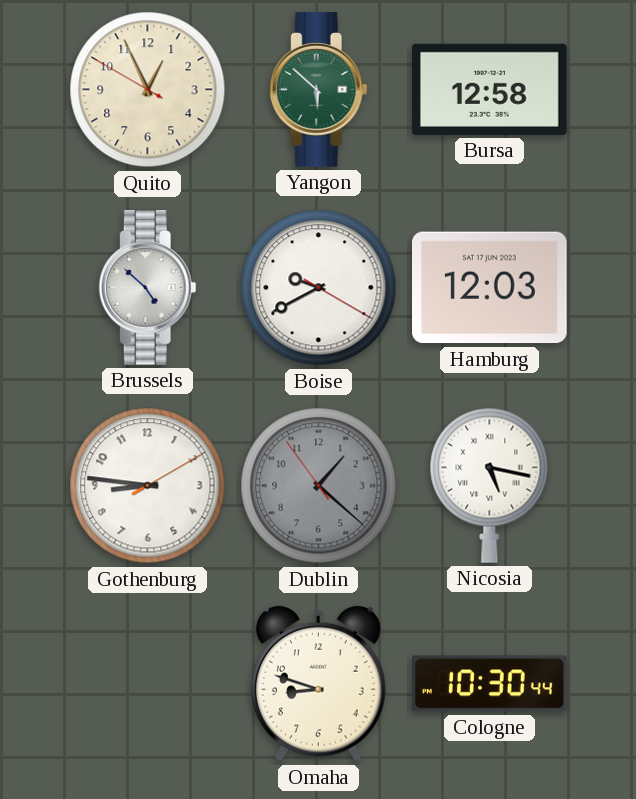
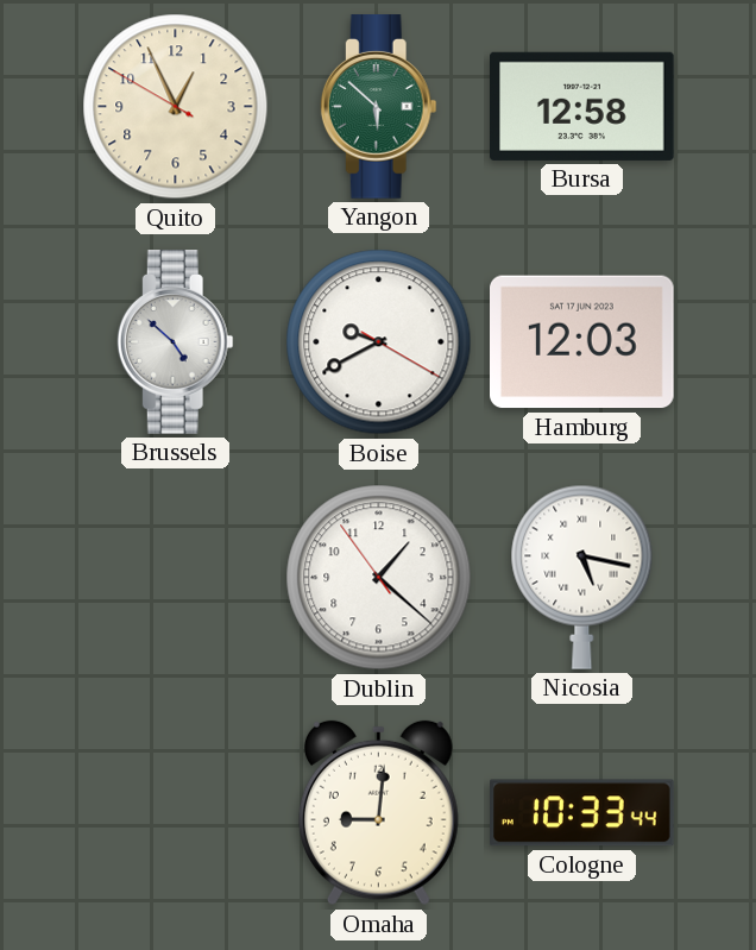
Gothenburg: 8:46 -> none (148, 486)
Dublin dial: grey -> white (379, 578)
Omaha: 8:48 -> 9:01 (378, 813)
Cologne: 10:30 -> 10:33 (582, 813)
